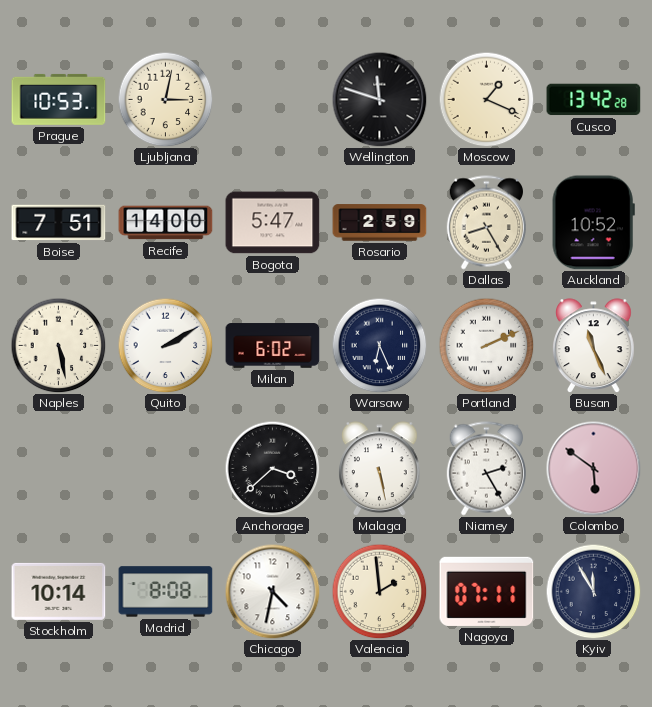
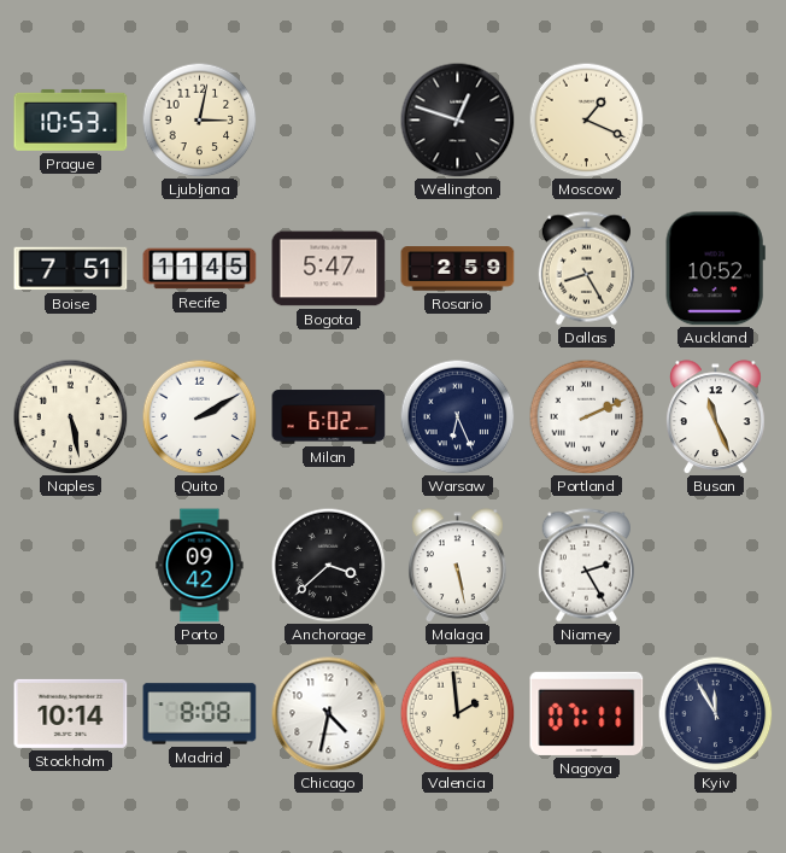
Wellington: 11:48 -> 12:48 (457, 119)
Cusco: 13:42 -> none (594, 100)
Recife: 14:00 -> 11:45 (200, 269)
Porto: none -> 09:42 (200, 566)
Colombo: 5:51 -> none (593, 468)
